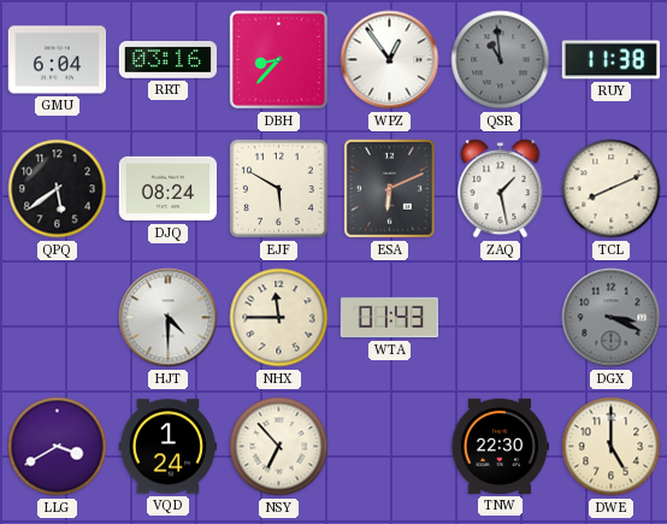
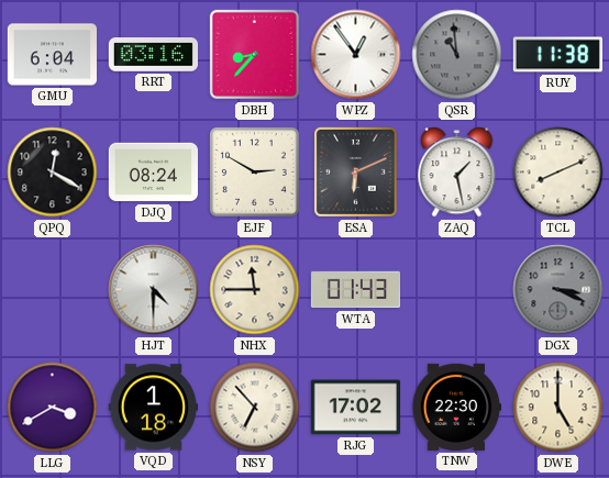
QPQ: 5:39 -> 12:20 (53, 173)
EJF: 5:50 -> 2:50 (254, 171)
VQD: 1:24 -> 1:18 (153, 408)
RJG: none -> 17:02 (355, 408)
